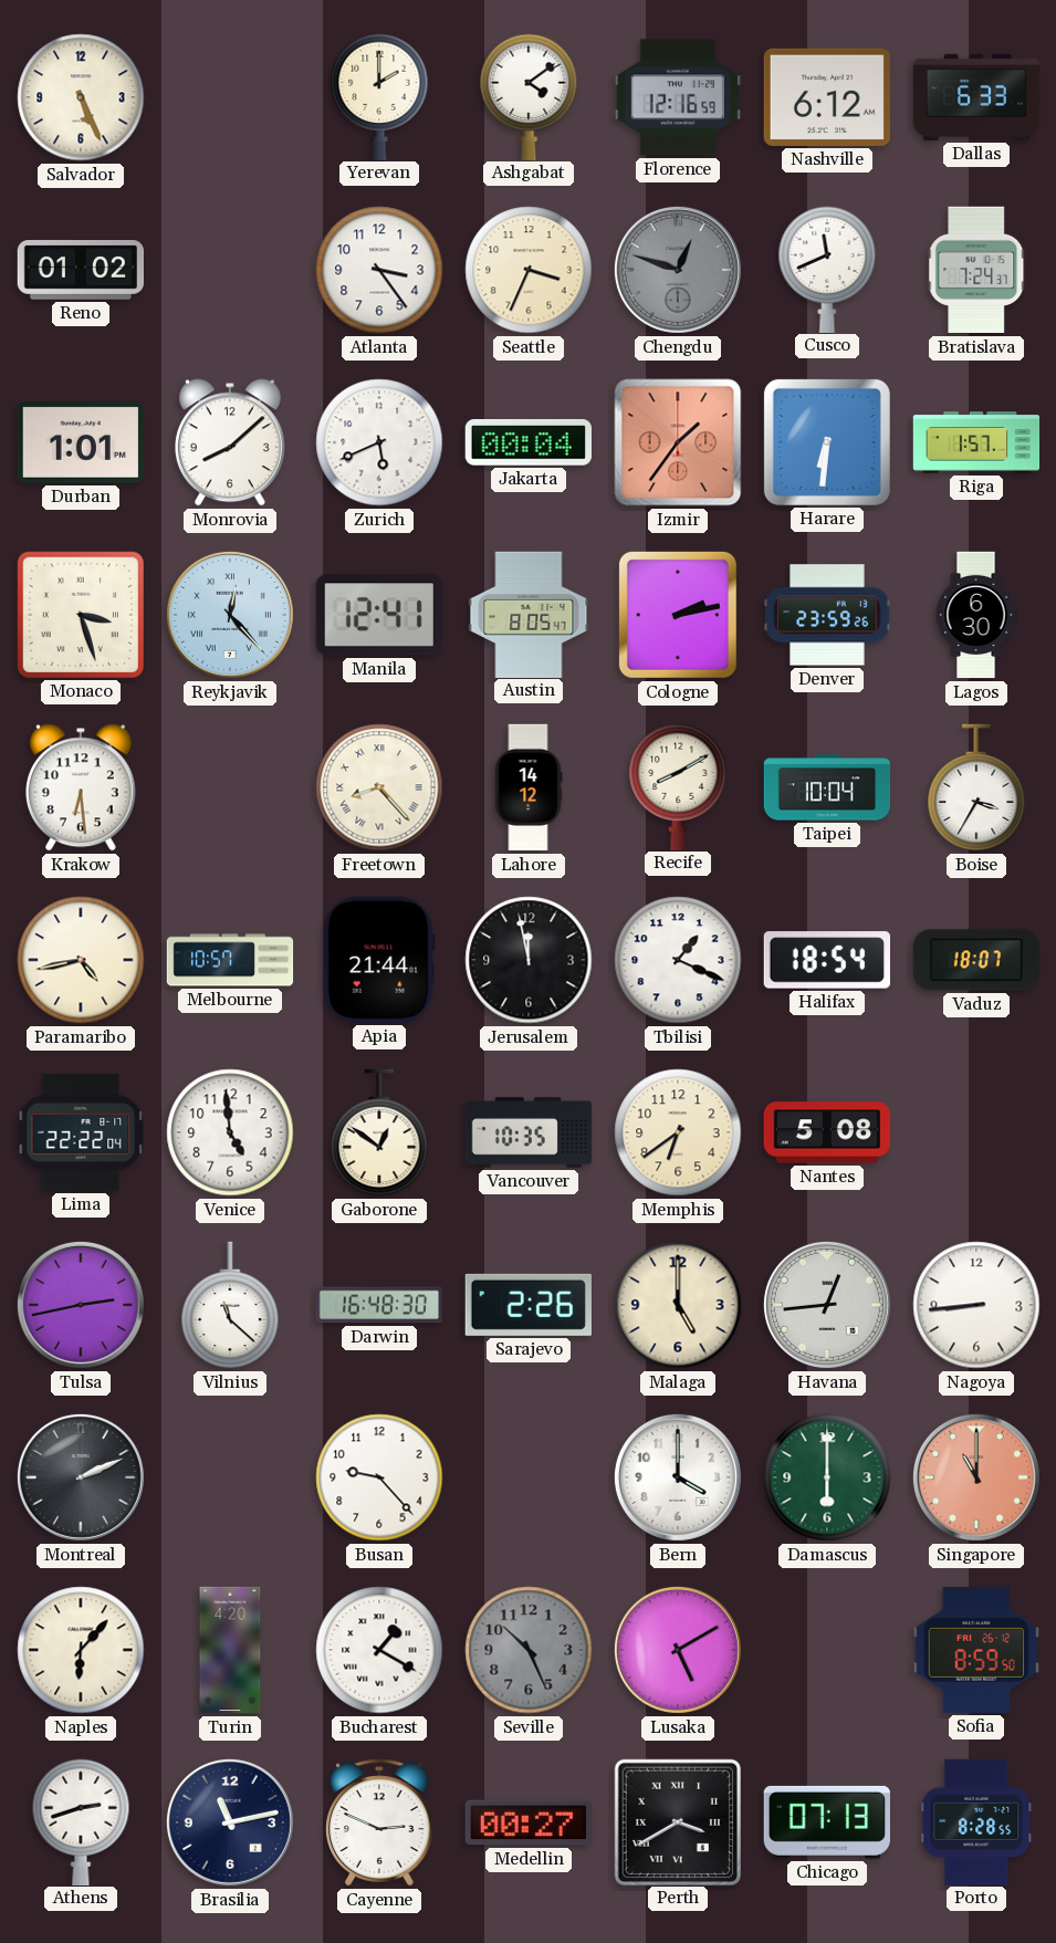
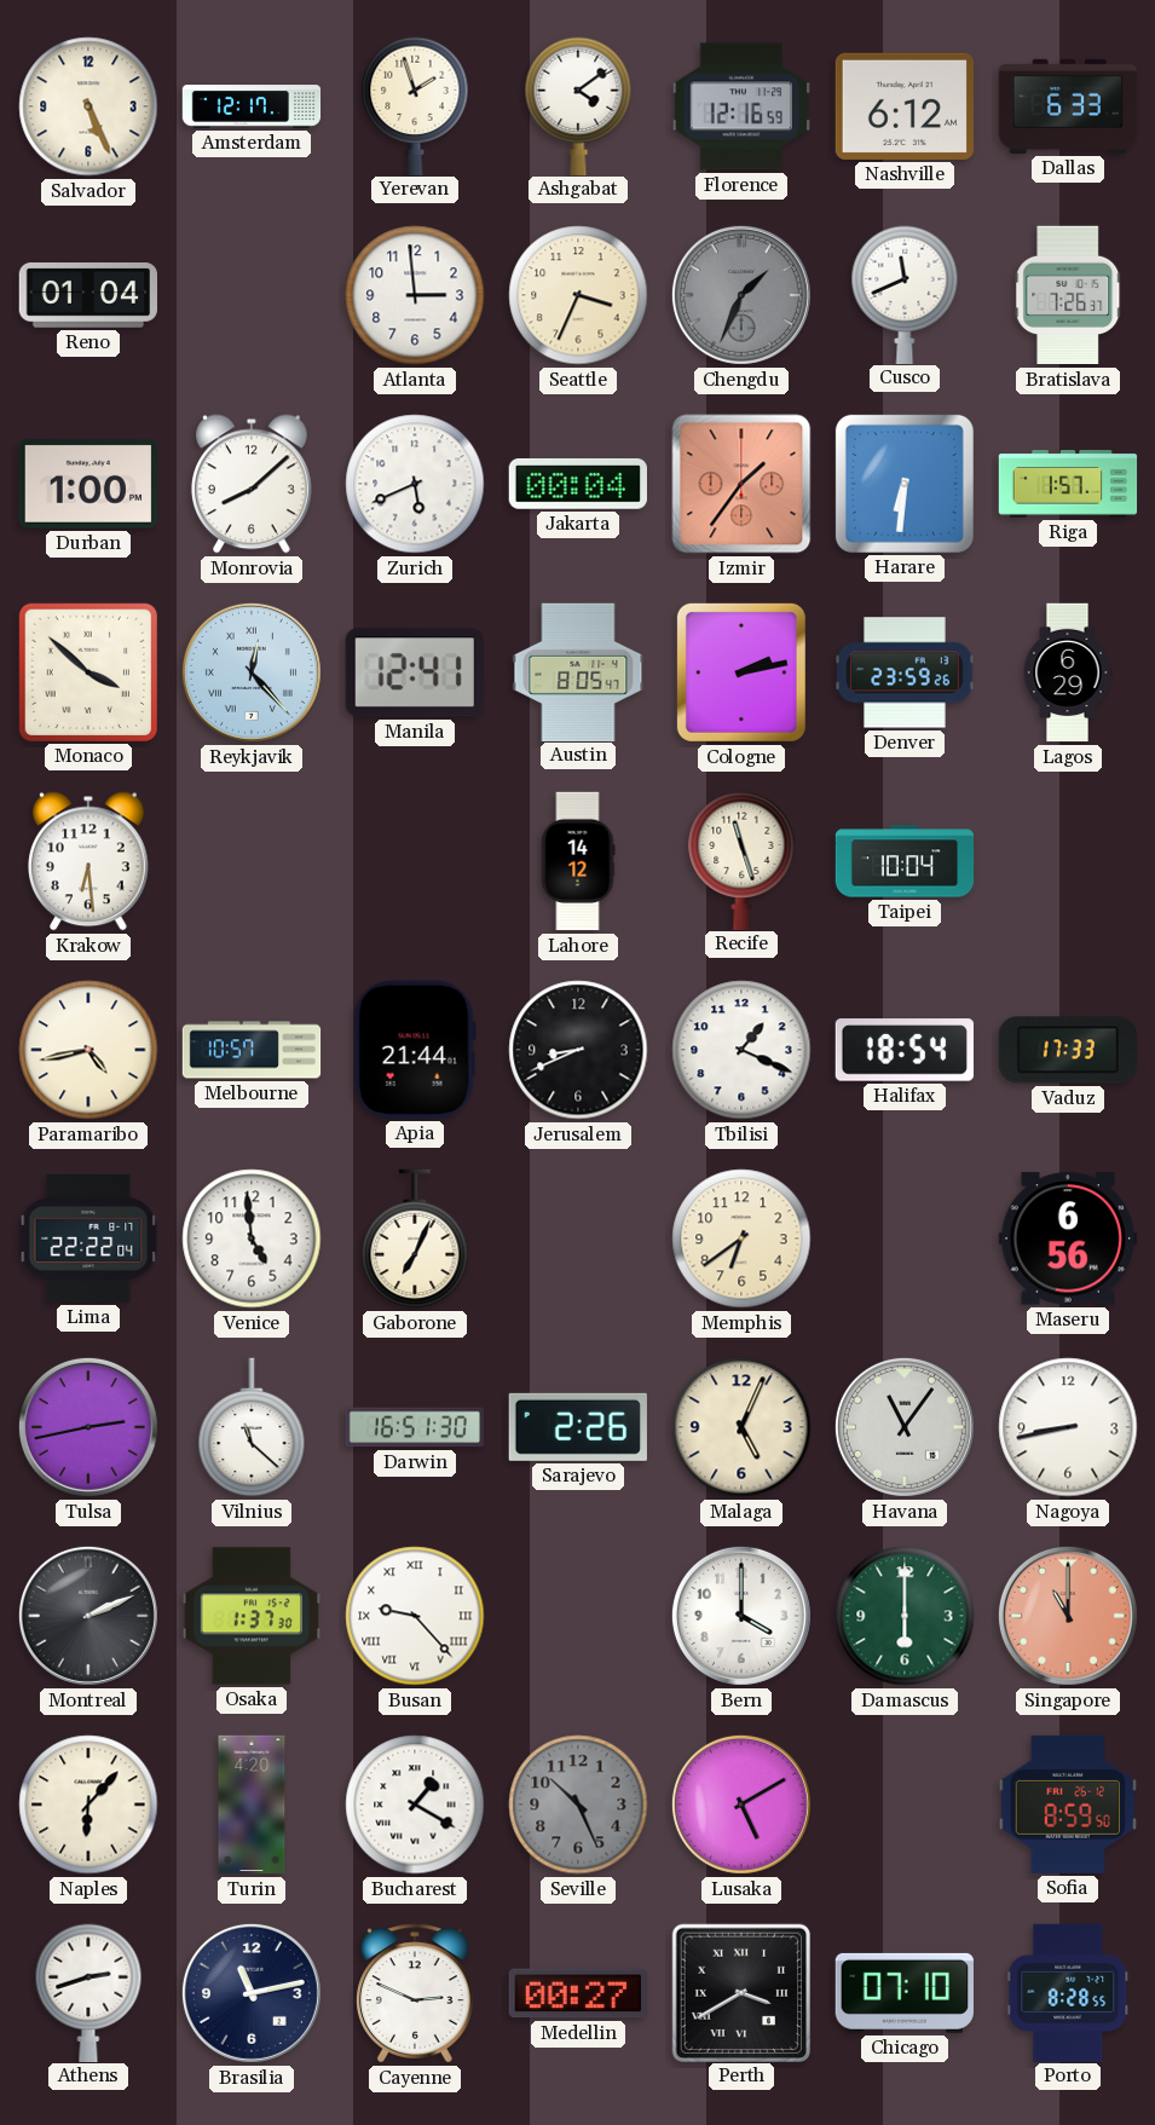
Amsterdam: none -> 12:17 (252, 106)
Yerevan: 2:00 -> 1:57 (415, 105)
Reno: 01:02 -> 01:04 (87, 296)
Atlanta: 3:24 -> 2:59 (415, 295)
Chengdu: 12:48 -> 1:34 (741, 295)
Bratislava: 7:24 -> 7:26 (1068, 295)
Durban: 1:01 -> 1:00 (87, 484)
Monaco: 3:27 -> 3:52 (88, 672)
Lagos: 6:30 -> 6:29 (1068, 672)
Freetown: 8:23 -> none (379, 787)
Recife: 8:10 -> 11:27 (741, 860)
Boise: 3:35 -> none (976, 787)
Jerusalem: 11:58 -> 8:41 (578, 1050)
Vaduz: 18:07 -> 17:33 (1067, 1050)
Gaborone: 12:51 -> 7:04 (415, 1238)
Vancouver: 10:35 -> none (529, 1132)
Nantes: 5:08 -> none (826, 1132)
Maseru: none -> 6:56 (1068, 1238)
Darwin: 16:48 -> 16:51 (414, 1427)
Malaga: 5:00 -> 5:04 (741, 1427)
Havana: 12:44 -> 11:06 (905, 1427)
Nagoya: 8:44 -> 8:43 (1068, 1427)
Osaka: none -> 1:37 (250, 1616)
Busan numerals: Arabic -> Roman (415, 1616)
Chicago: 07:13 -> 07:10 (905, 1993)
